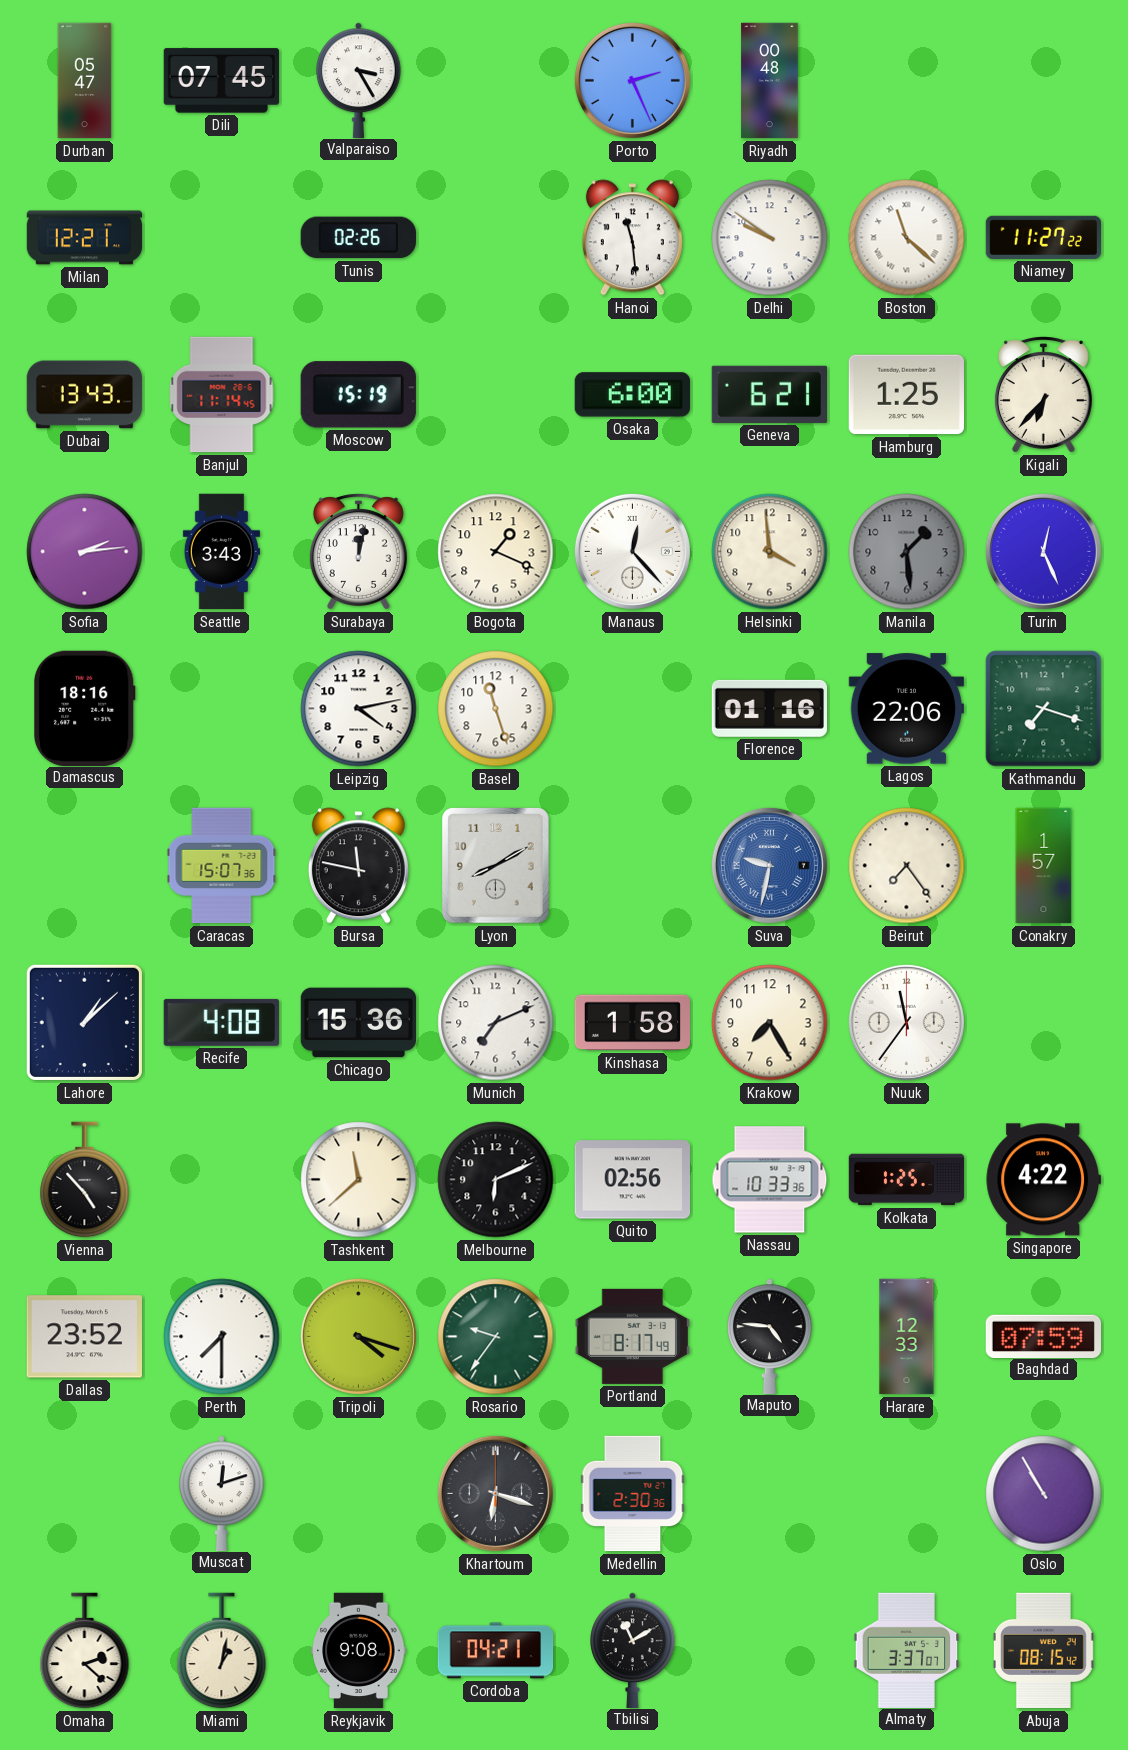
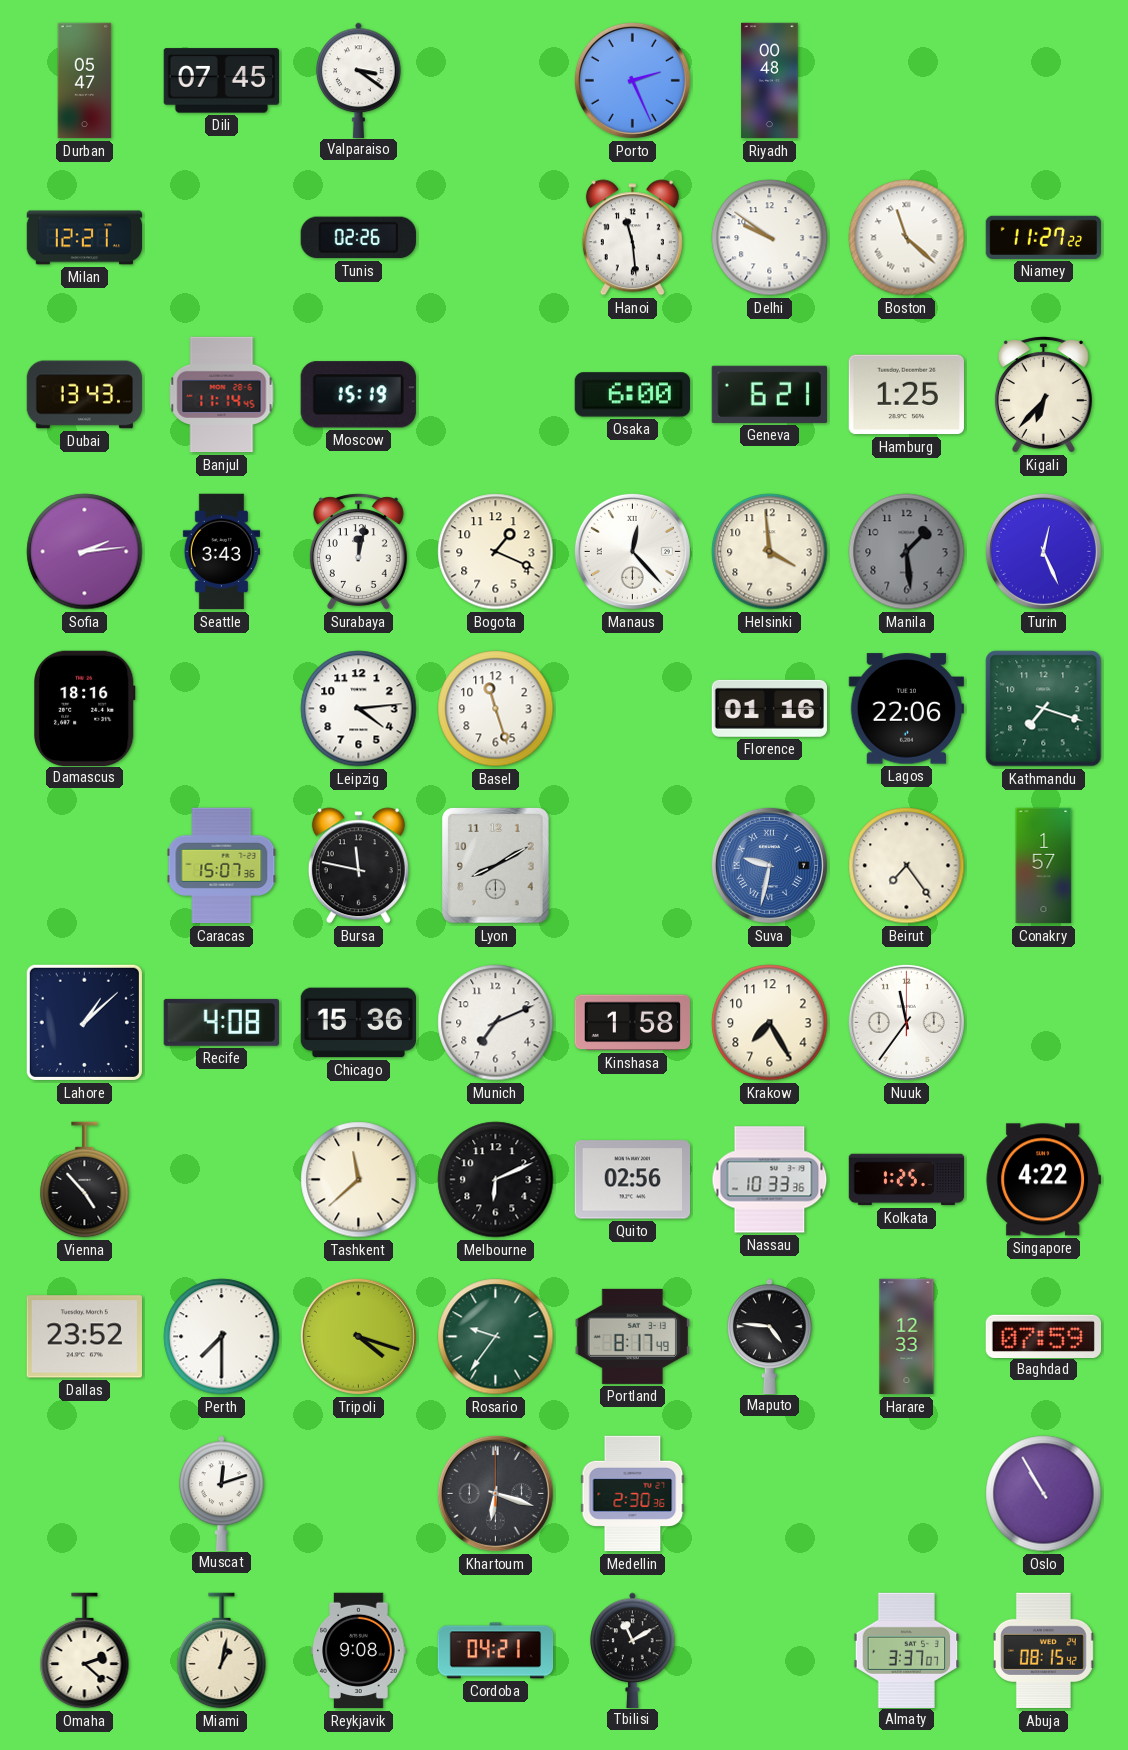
Valparaiso: 3:25 -> 3:21 (359, 80)
Leipzig: 4:13 -> 4:14 (359, 709)
